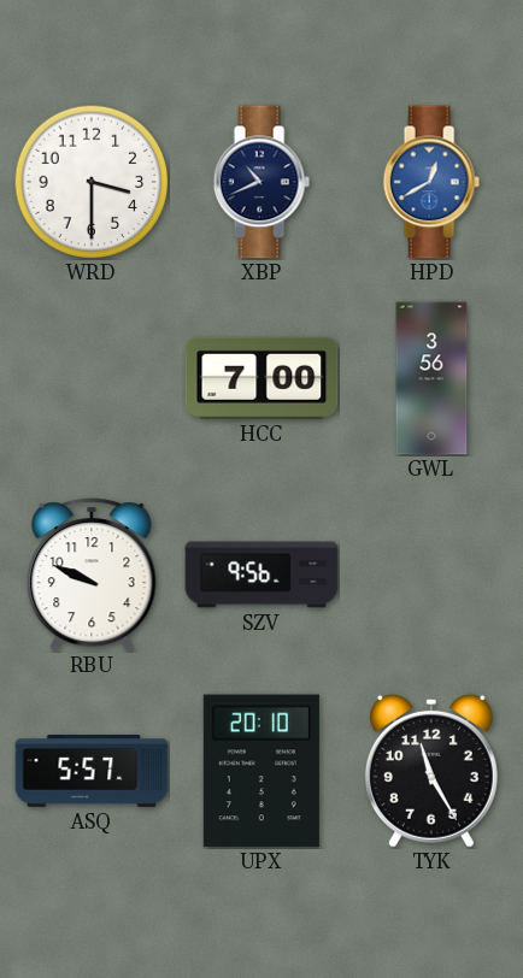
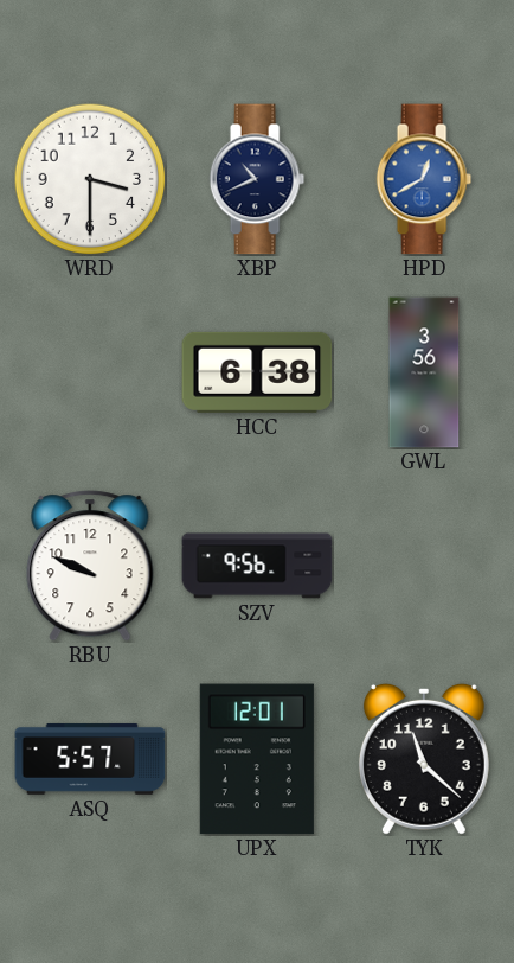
HCC: 7:00 -> 6:38 (257, 372)
UPX: 20:10 -> 12:01 (257, 759)
TYK: 11:25 -> 11:22 (424, 759)
